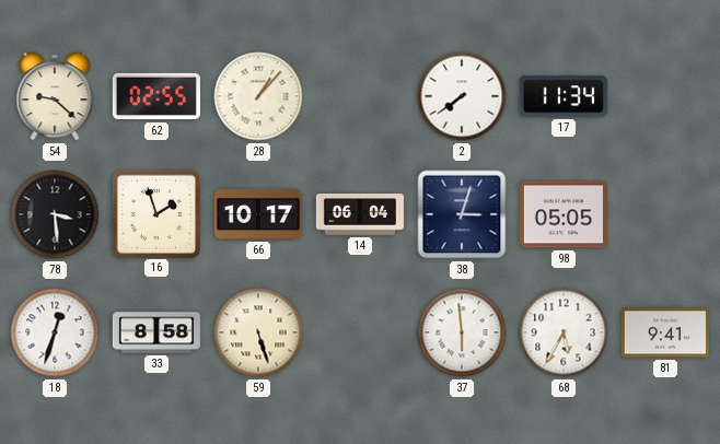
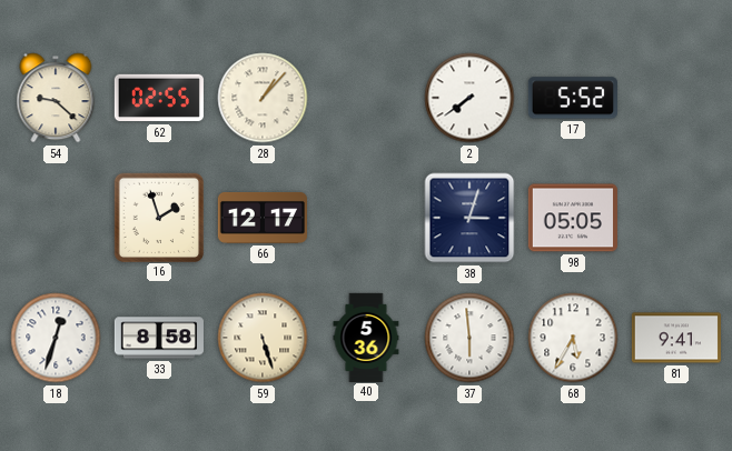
17: 11:34 -> 5:52 (573, 98)
78: 3:29 -> none (55, 214)
66: 10:17 -> 12:17 (261, 218)
14: 06:04 -> none (360, 214)
40: none -> 5:36 (366, 337)
